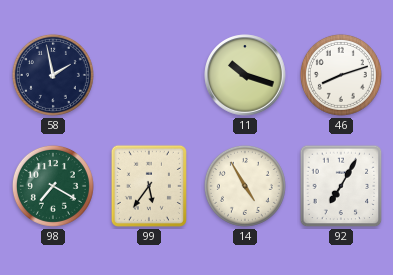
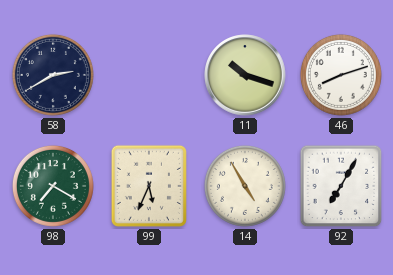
58: 1:58 -> 2:40 (53, 75)
99: 5:36 -> 5:34 (149, 186)
